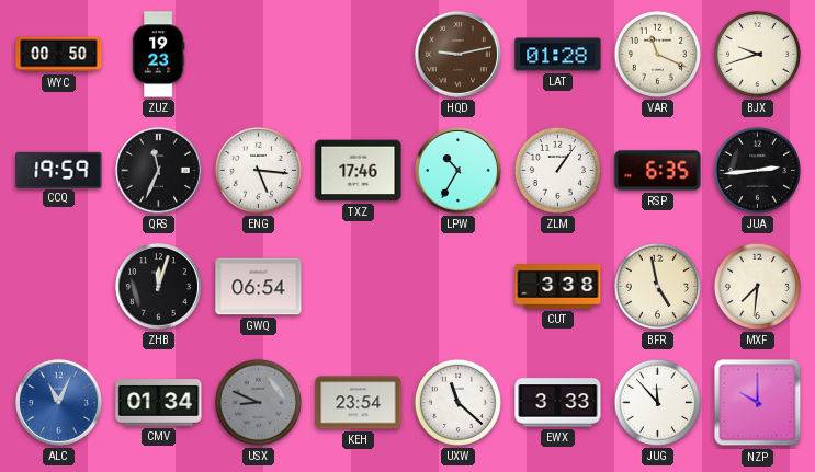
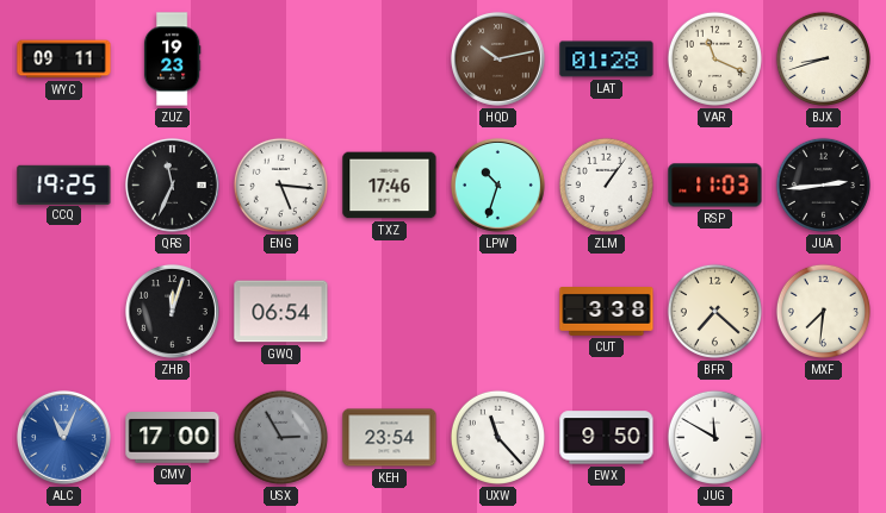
WYC: 00:50 -> 09:11 (64, 60)
HQD: 9:13 -> 10:13 (497, 58)
BJX: 9:42 -> 8:42 (823, 58)
CCQ: 19:59 -> 19:25 (64, 184)
LPW: 10:35 -> 10:33 (497, 184)
RSP: 6:35 -> 11:03 (715, 186)
BFR: 4:58 -> 7:22 (714, 311)
CMV: 01:34 -> 17:00 (173, 438)
USX: 8:49 -> 2:55 (280, 437)
UXW: 11:22 -> 11:23 (497, 437)
EWX: 3:33 -> 9:50 (607, 438)
JUG: 11:53 -> 11:50 (714, 437)
NZP: 10:00 -> none (758, 403)
